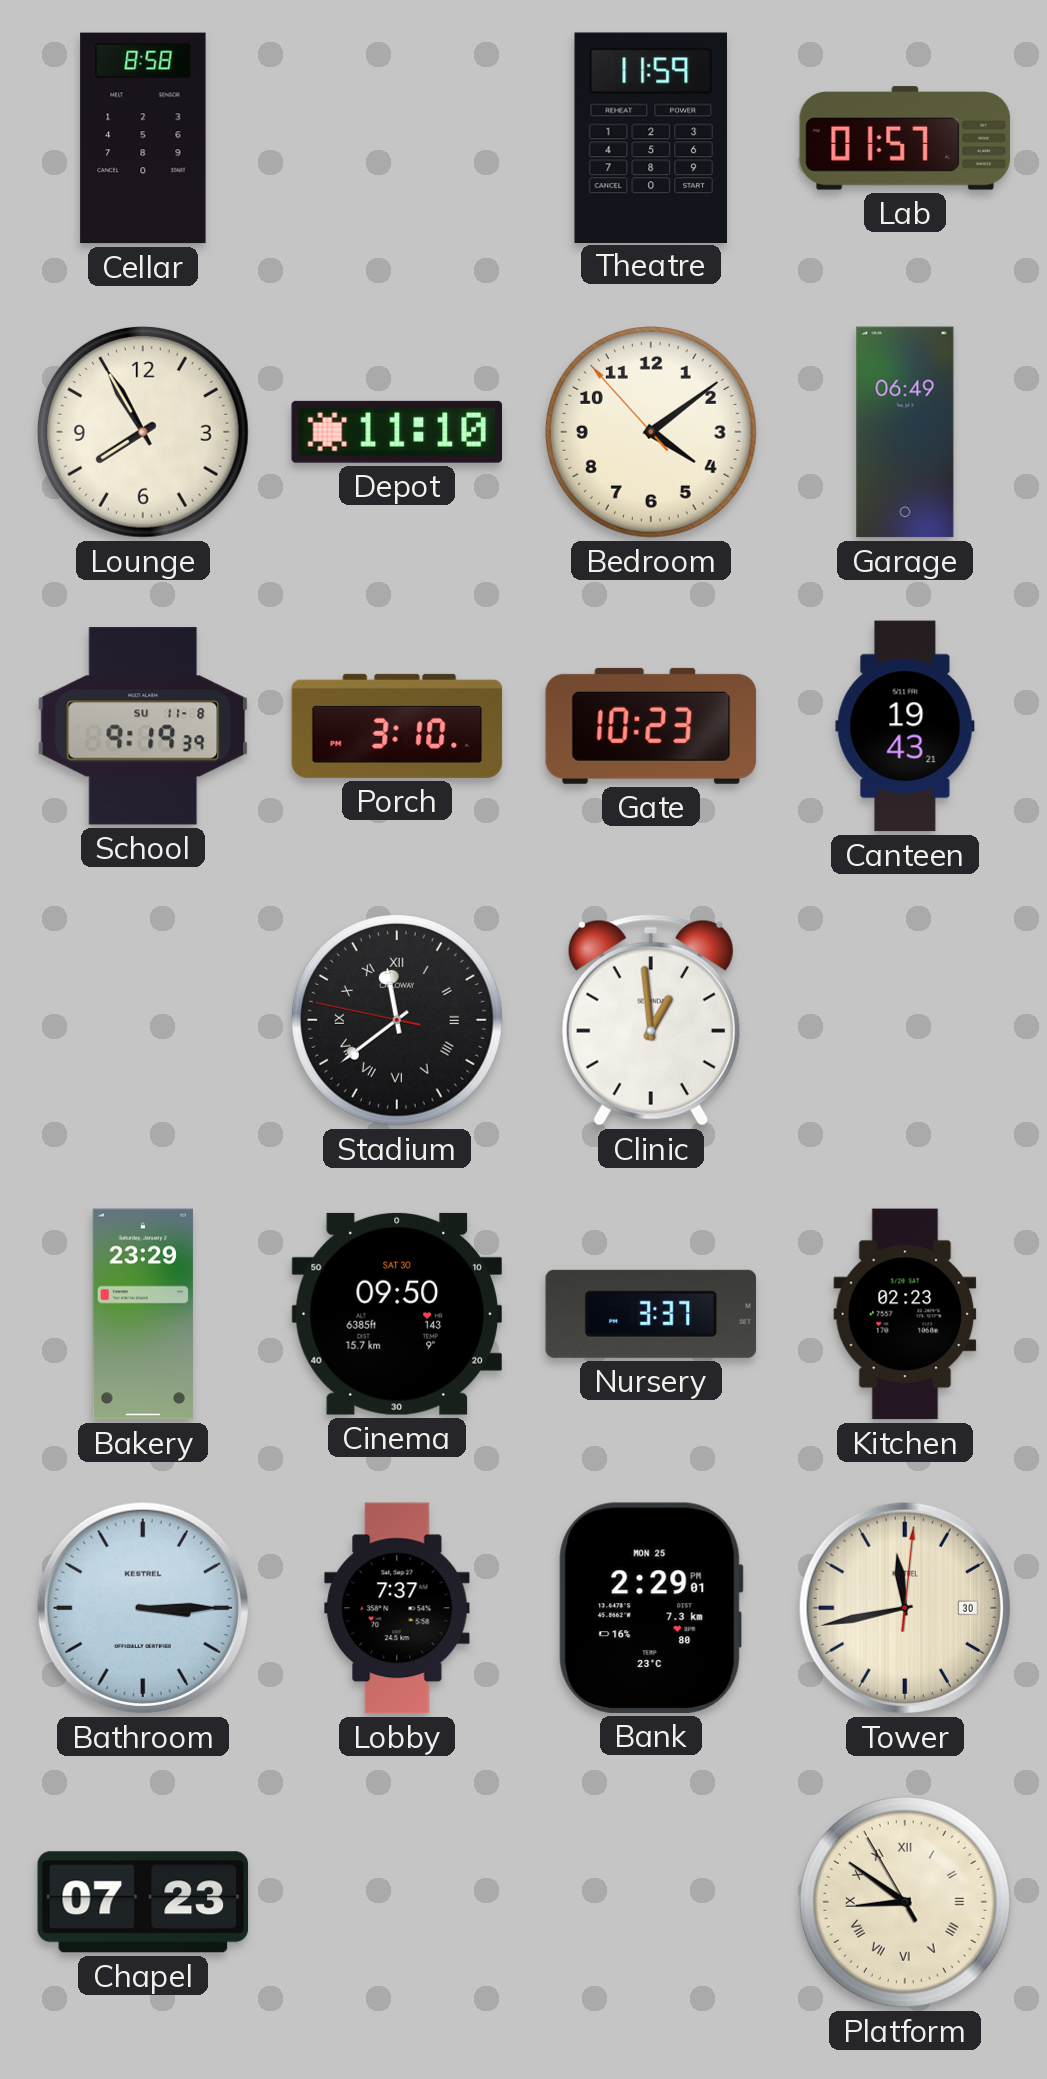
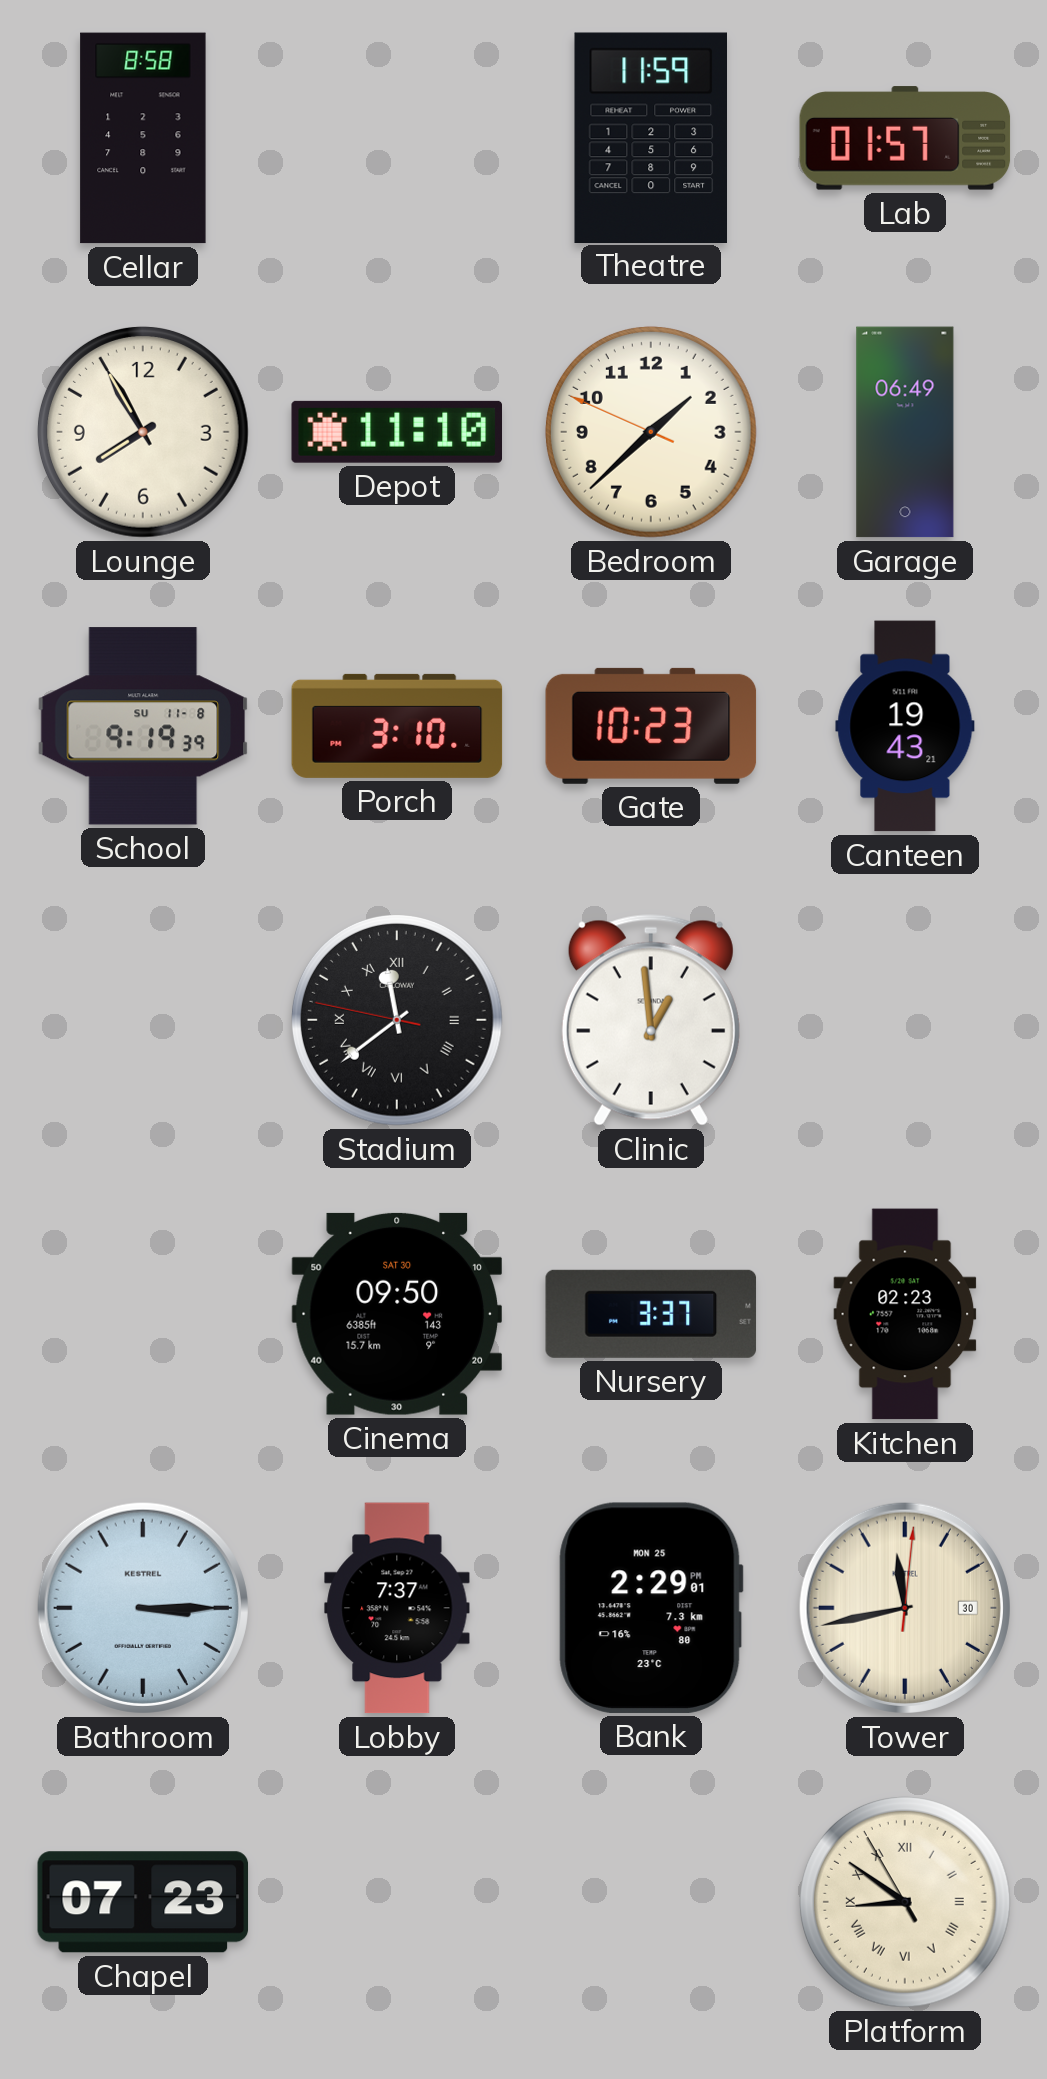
Bedroom: 4:08 -> 1:37 (651, 432)
Bakery: 23:29 -> none (143, 1314)
